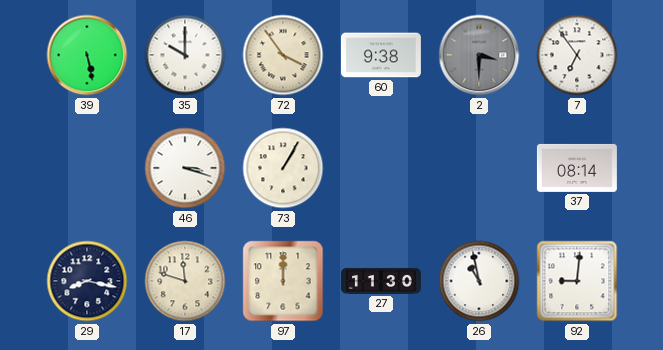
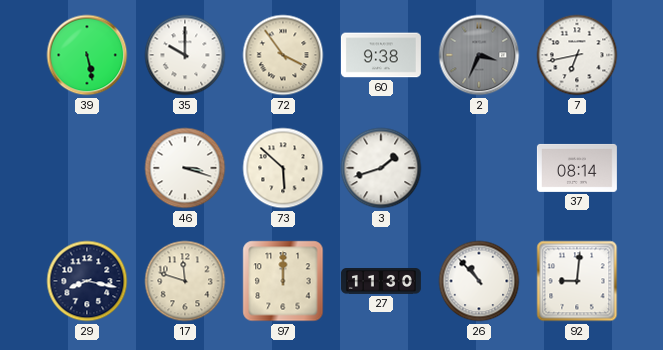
2: 3:30 -> 3:34 (479, 55)
7: 6:54 -> 6:43 (577, 55)
73: 1:05 -> 5:52 (283, 168)
3: none -> 1:42 (381, 168)
26: 10:58 -> 10:53 (479, 281)
